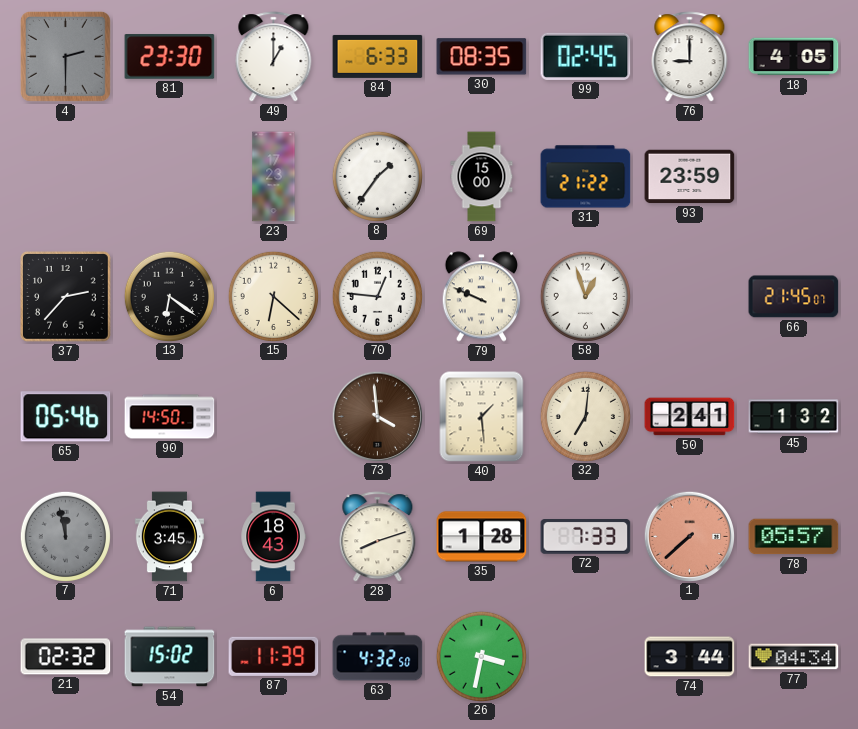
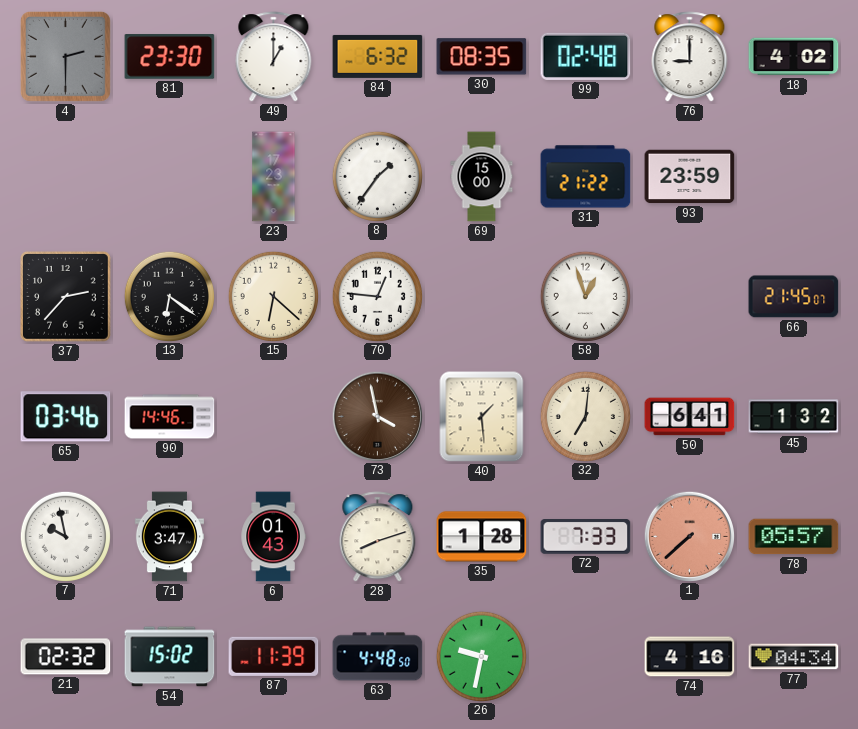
84: 6:33 -> 6:32 (378, 56)
99: 02:45 -> 02:48 (586, 56)
18: 4:05 -> 4:02 (794, 57)
79: 9:49 -> none (481, 297)
65: 05:46 -> 03:46 (66, 417)
90: 14:50 -> 14:46 (170, 417)
73: 3:59 -> 3:58 (377, 416)
50: 2:41 -> 6:41 (690, 417)
7: 11:58 -> 9:58 (65, 536)
7 dial: grey -> white (65, 536)
71: 3:45 -> 3:47 (169, 537)
6: 18:43 -> 01:43 (273, 537)
63: 4:32 -> 4:48 (378, 657)
26: 3:32 -> 9:32 (481, 656)
74: 3:44 -> 4:16 (690, 657)
